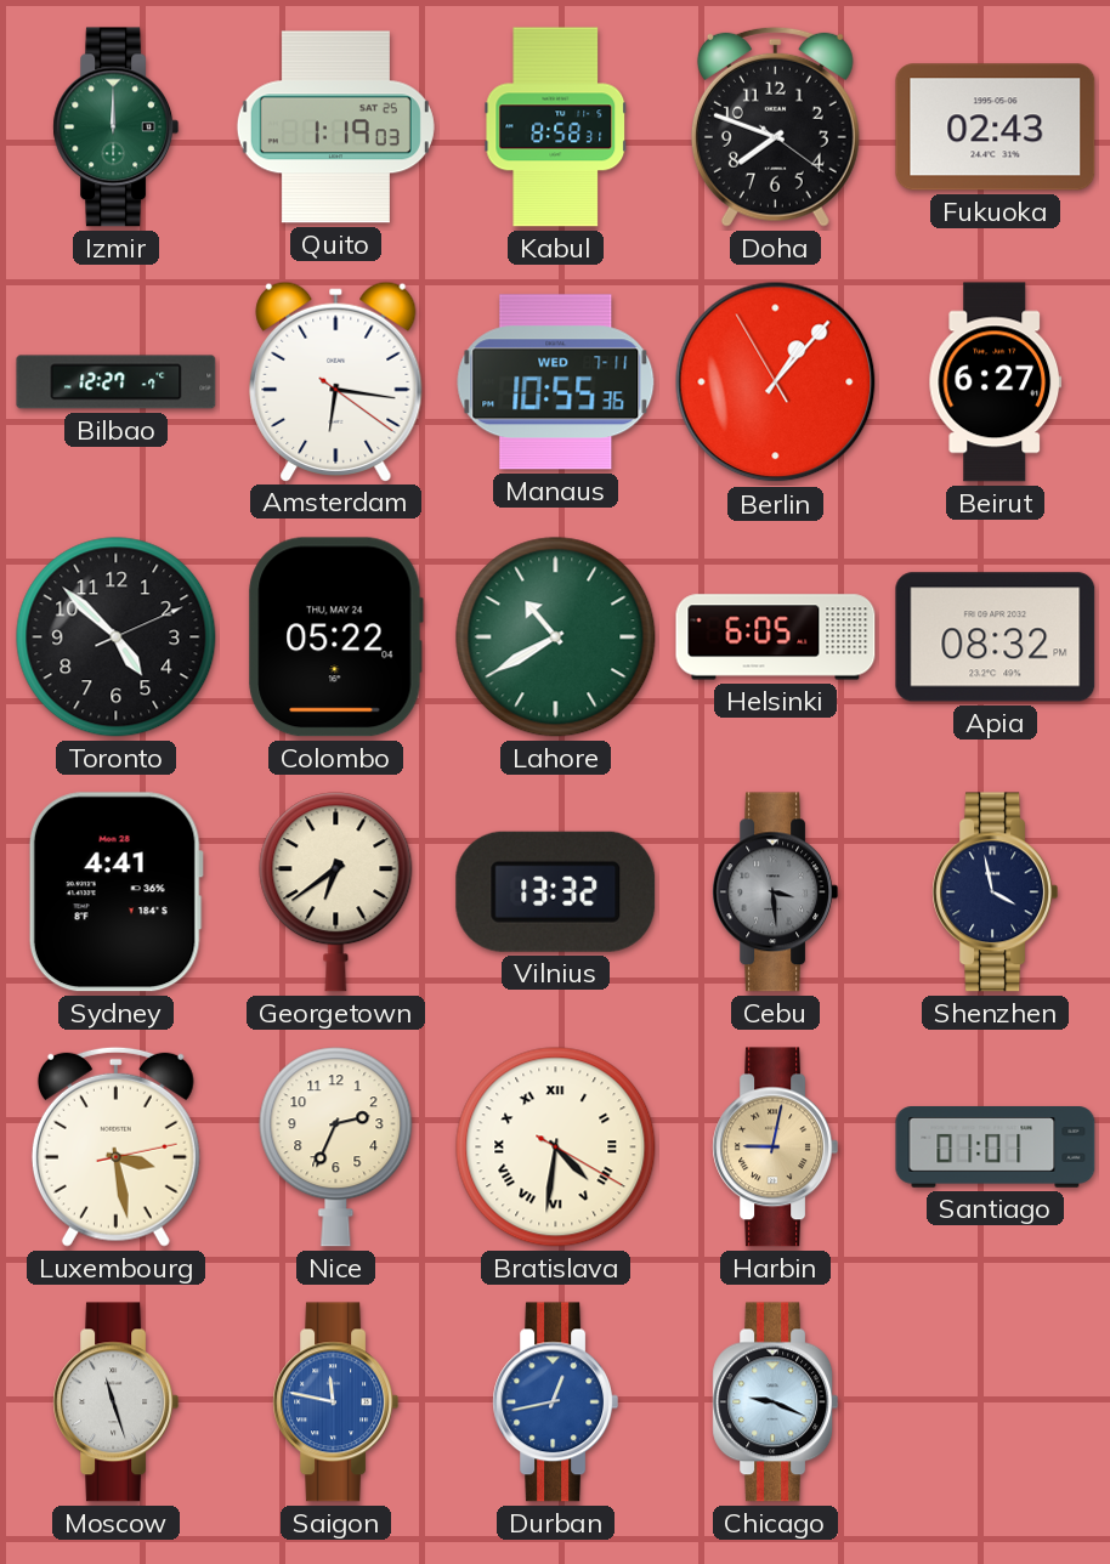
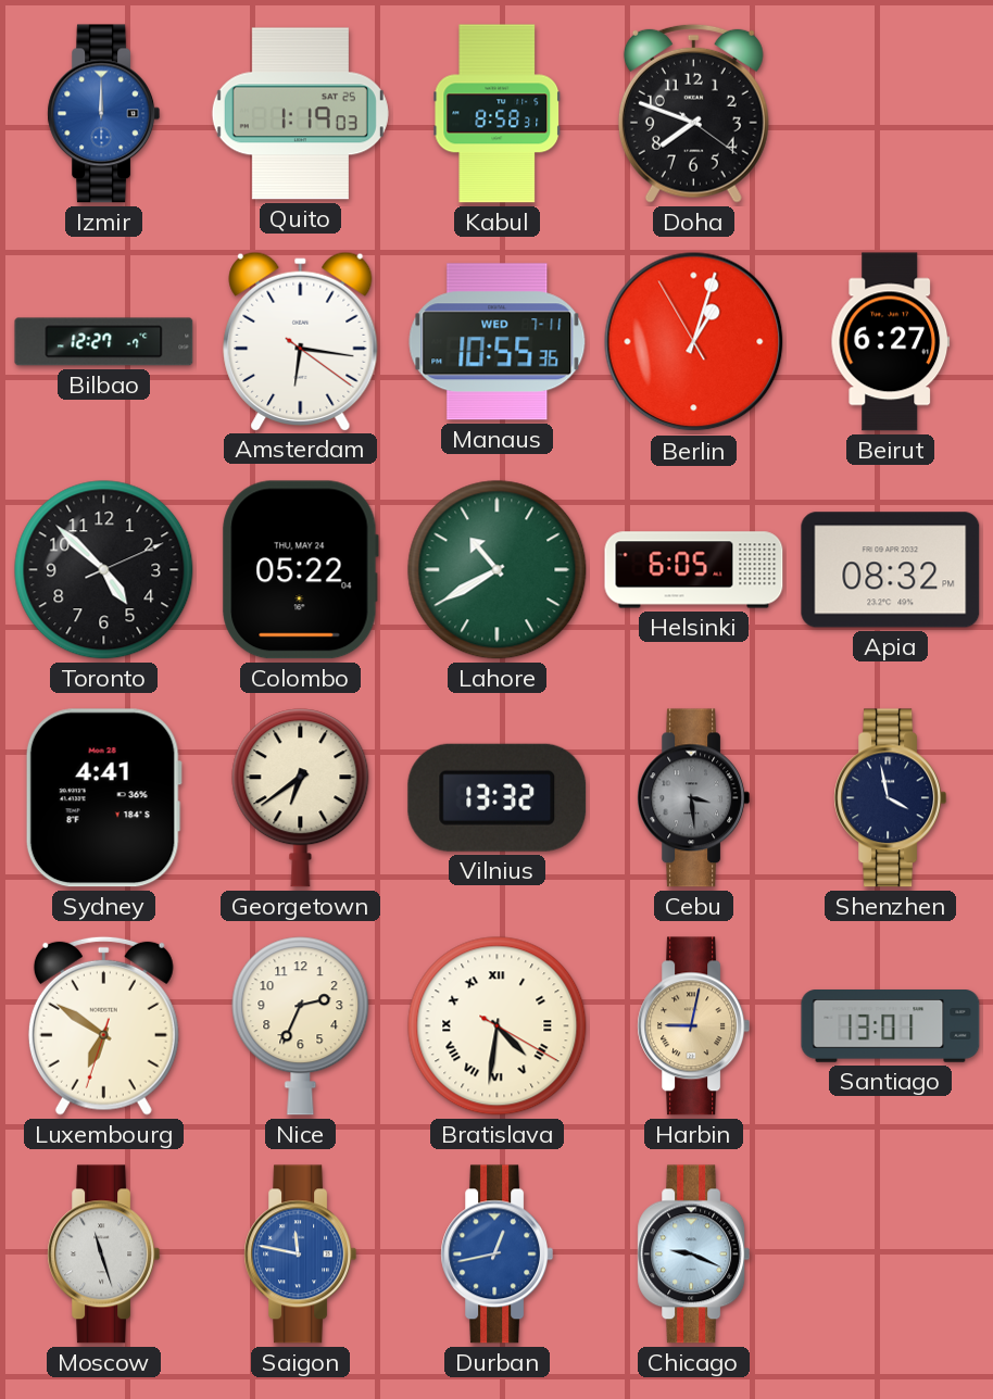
Izmir dial: green -> blue (104, 114)
Fukuoka: 02:43 -> none (996, 127)
Berlin: 1:06 -> 1:02 (694, 342)
Luxembourg: 3:28 -> 6:50 (103, 1025)
Santiago: 01:01 -> 13:01 (891, 1026)
